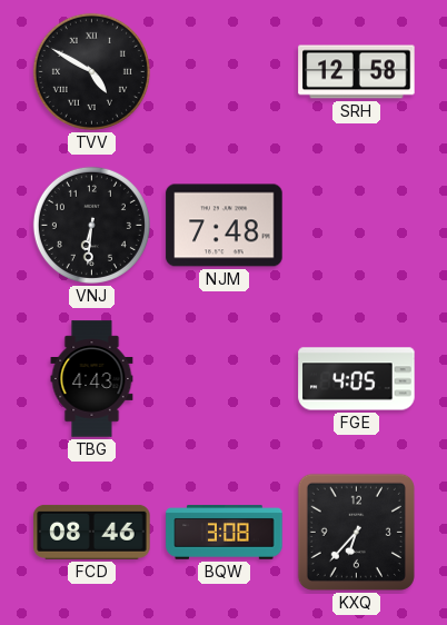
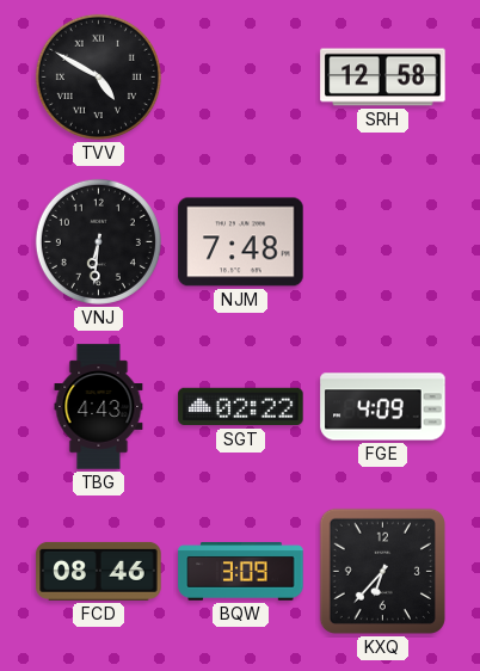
SGT: none -> 02:22 (241, 407)
FGE: 4:05 -> 4:09 (383, 407)
BQW: 3:08 -> 3:09 (241, 572)
